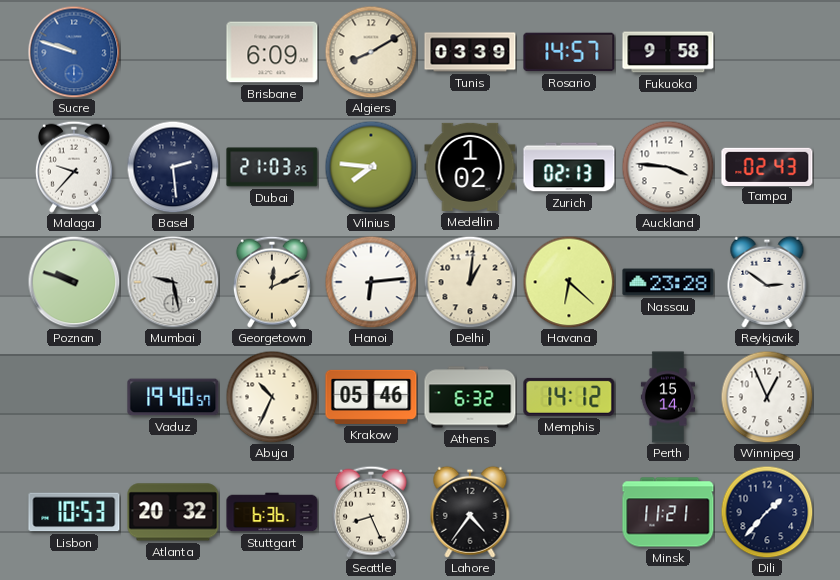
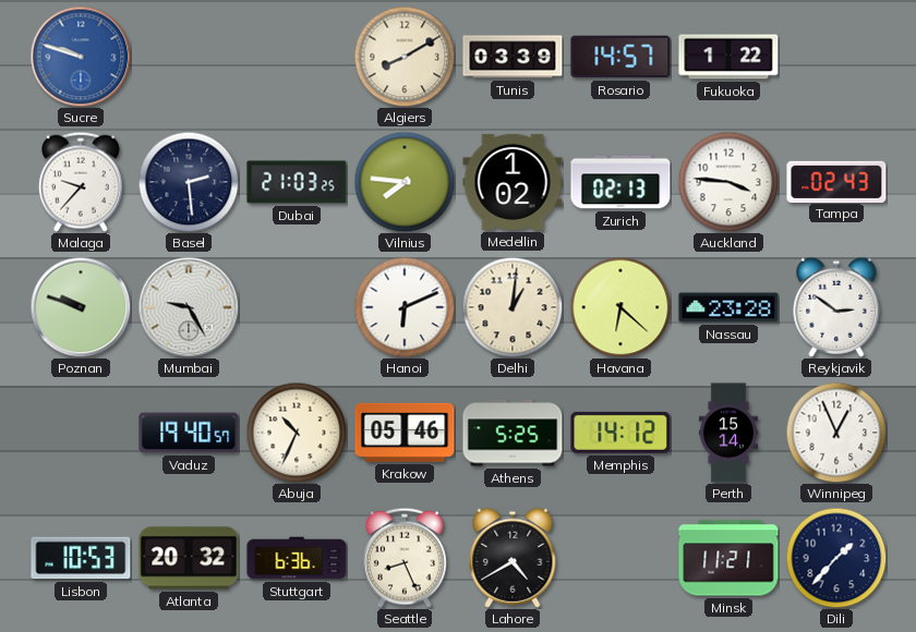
Brisbane: 6:09 -> none (272, 52)
Fukuoka: 9:58 -> 1:22 (728, 57)
Mumbai: 9:28 -> 9:25 (189, 307)
Georgetown: 12:11 -> none (272, 282)
Hanoi: 6:14 -> 6:11 (405, 307)
Athens: 6:32 -> 5:25 (513, 433)
Lahore: 4:36 -> 4:40 (513, 558)
